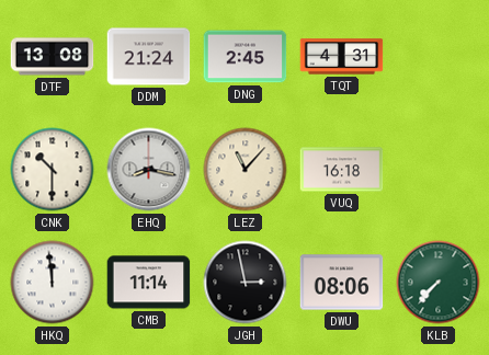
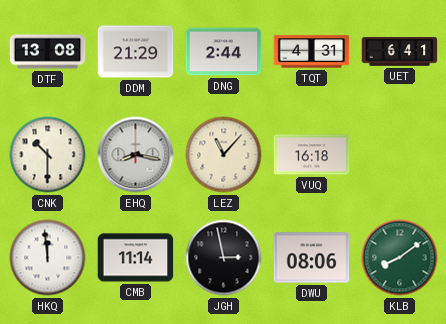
DDM: 21:24 -> 21:29 (136, 52)
DNG: 2:45 -> 2:44 (224, 52)
UET: none -> 6:41 (400, 52)
KLB: 7:37 -> 8:09 (400, 258)
